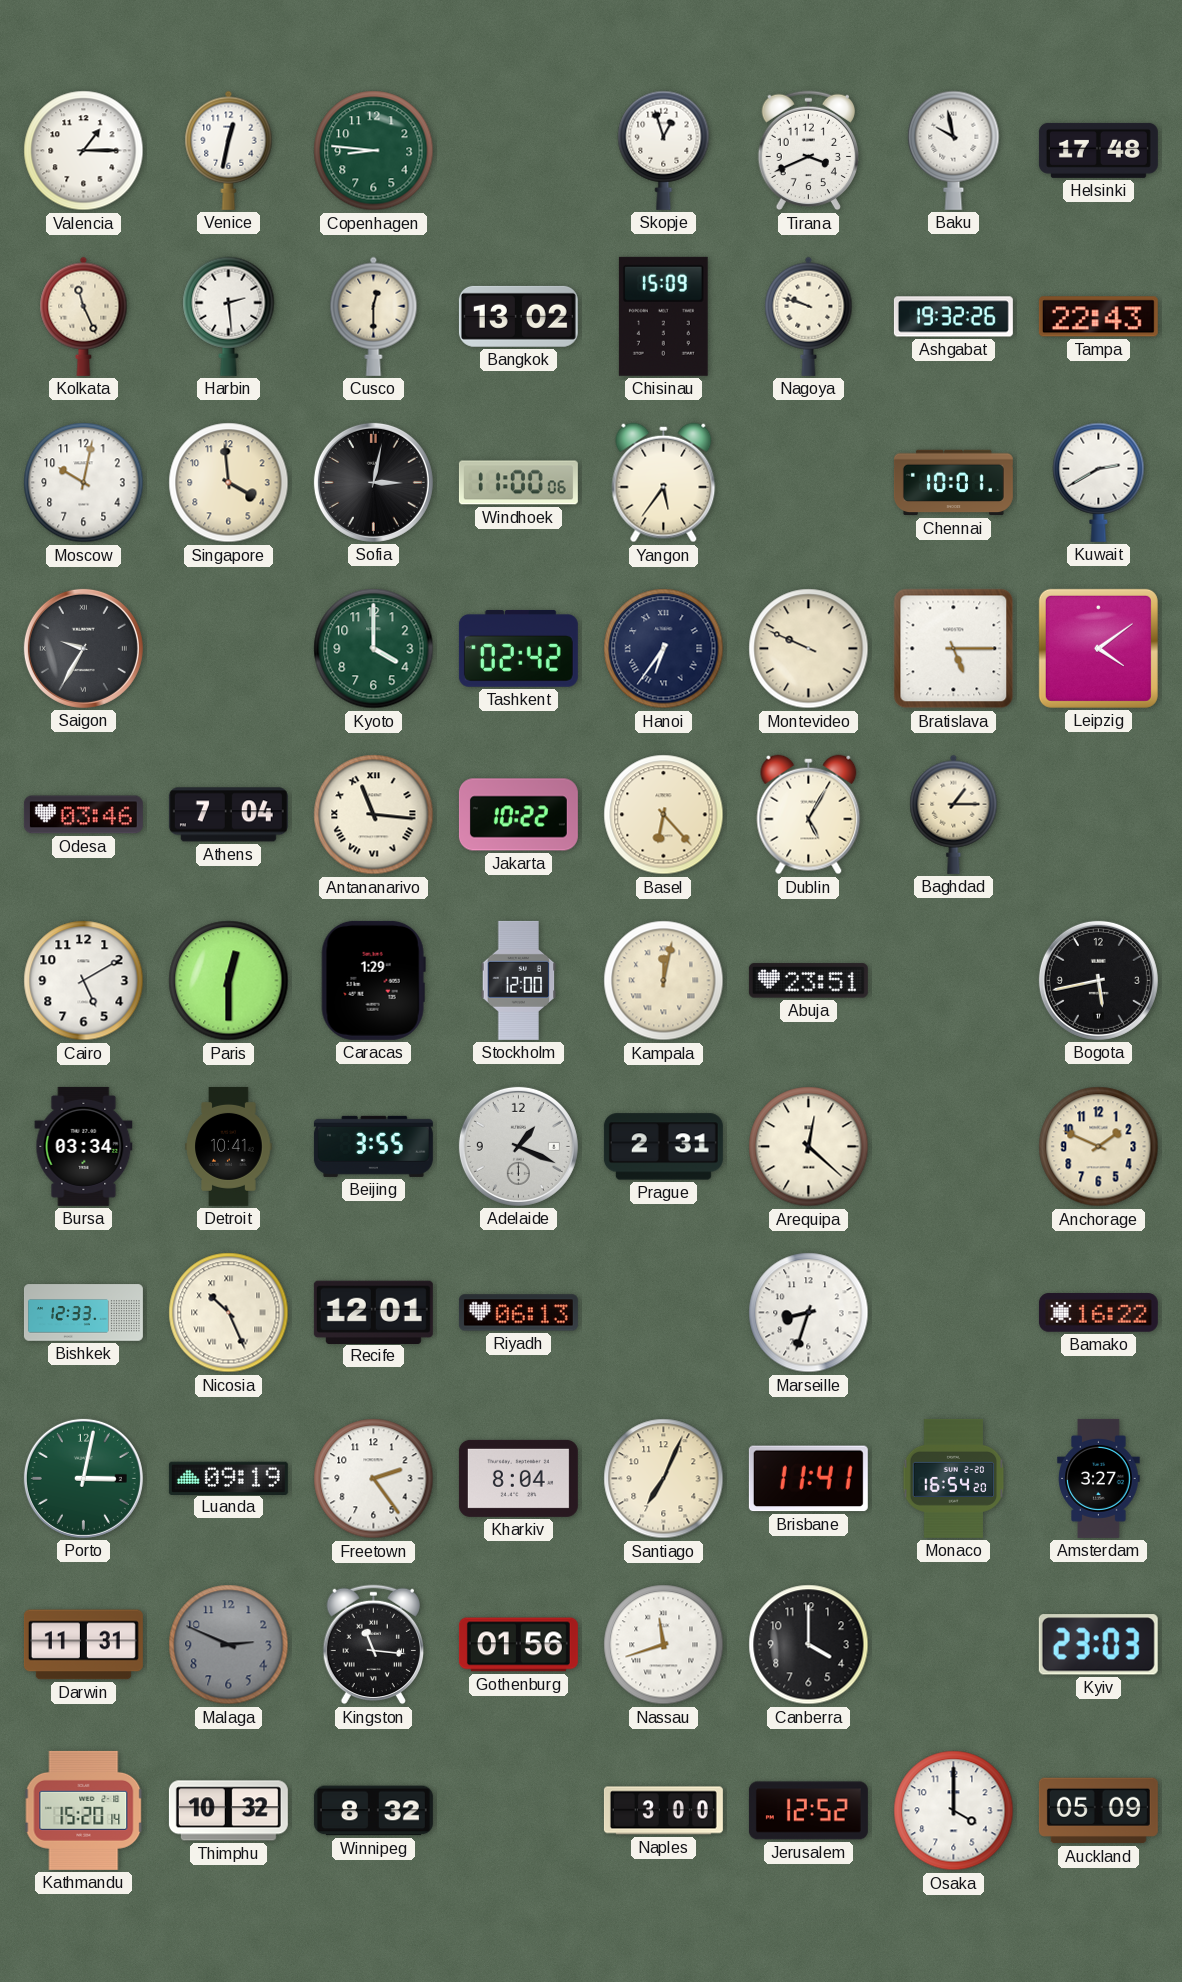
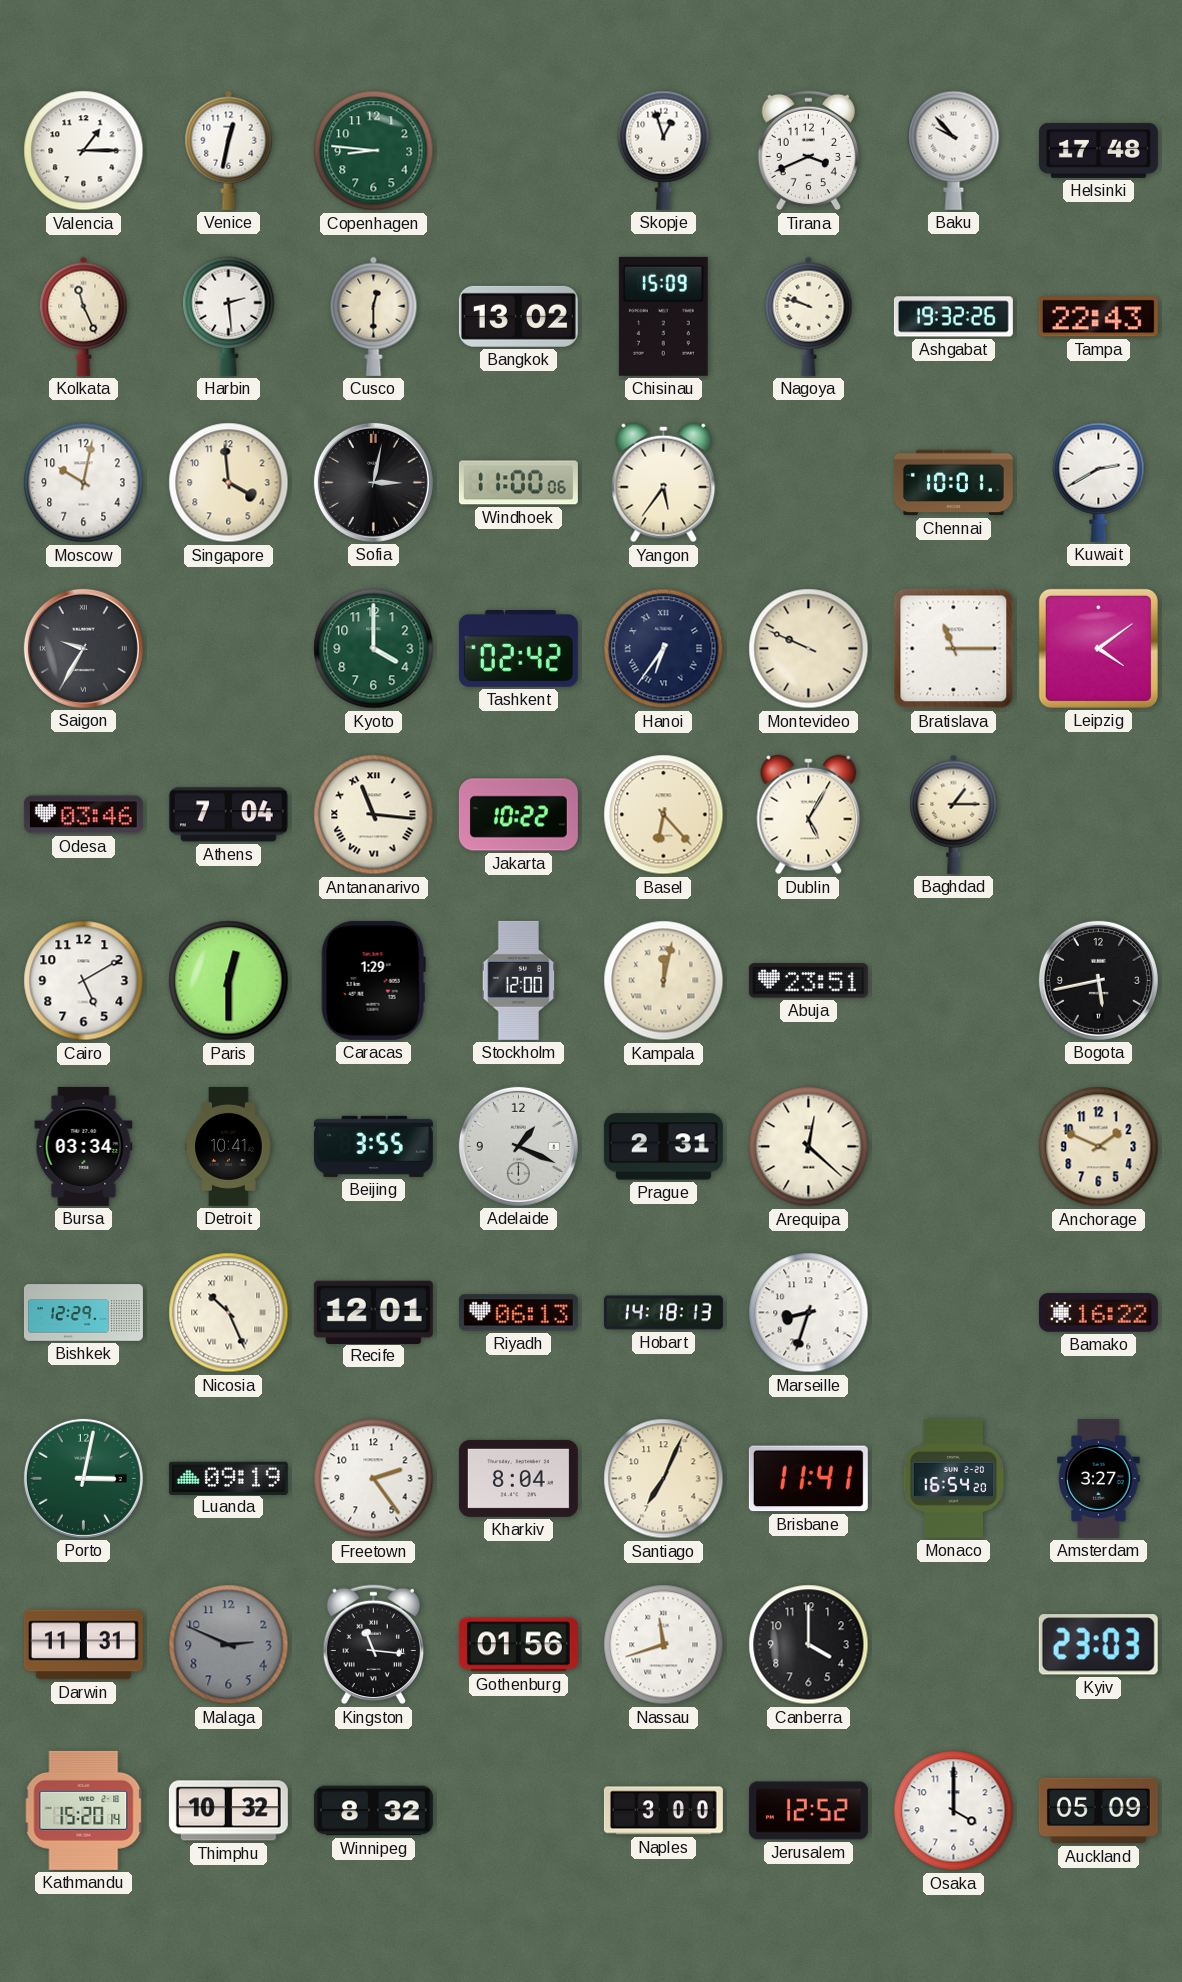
Baku: 9:58 -> 9:53 (954, 150)
Bratislava: 5:15 -> 11:15 (954, 649)
Bishkek: 12:33 -> 12:29 (83, 1313)
Hobart: none -> 14:18 (663, 1313)
